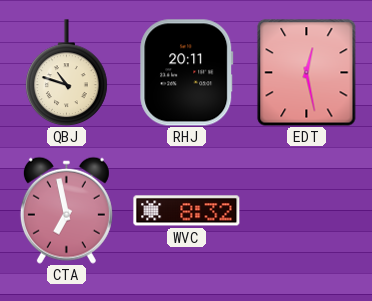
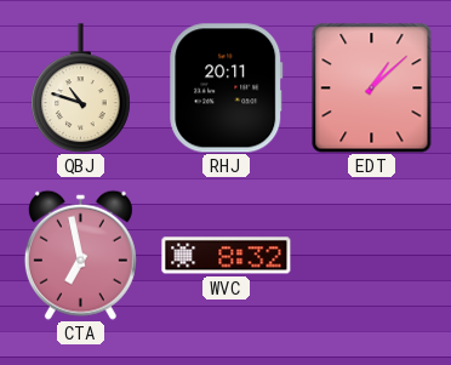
EDT: 12:28 -> 1:08 (372, 89)
